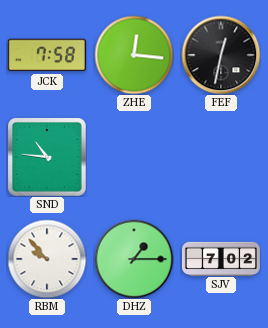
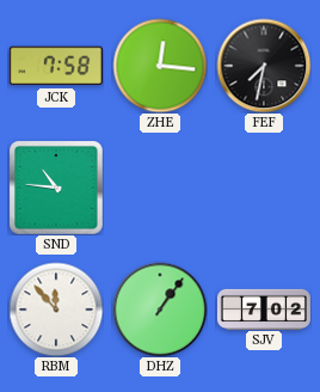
FEF: 12:32 -> 7:32 (264, 66)
RBM: 9:53 -> 11:53 (56, 310)
DHZ: 1:15 -> 1:06 (160, 310)
